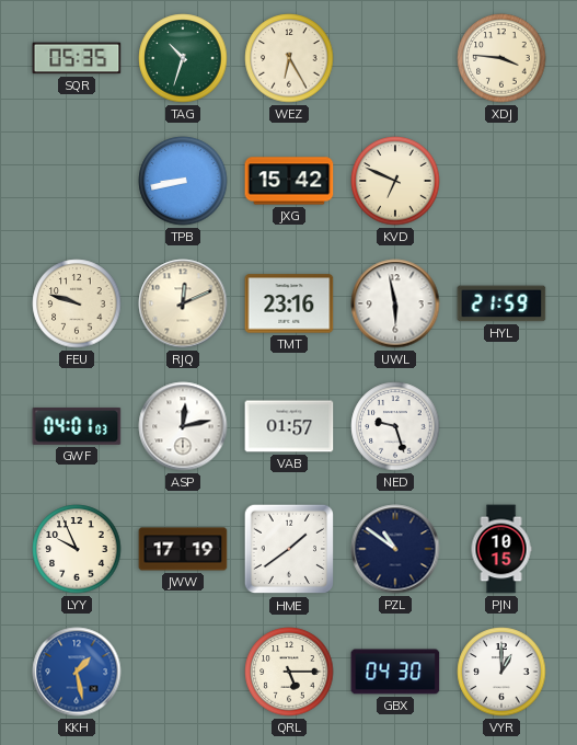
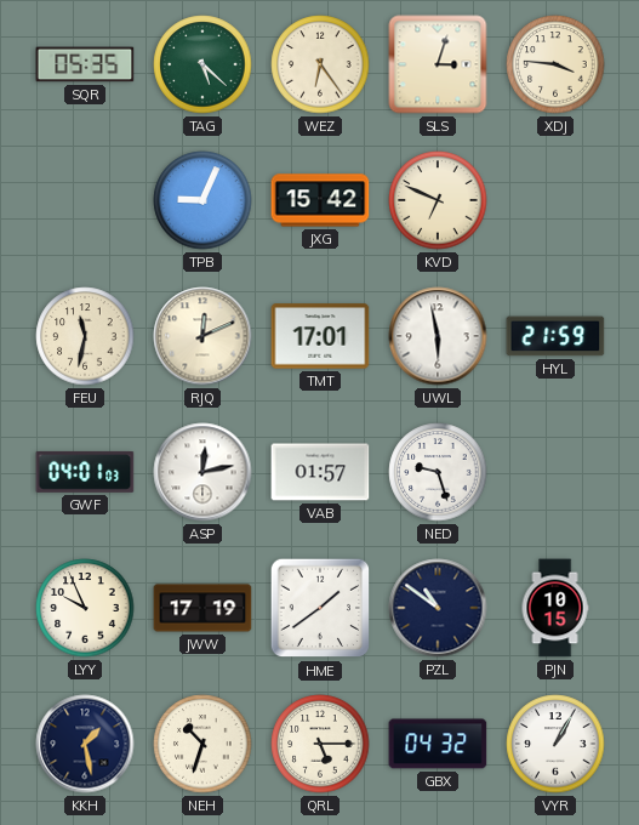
TAG: 10:33 -> 5:22 (202, 64)
WEZ: 6:25 -> 6:24 (320, 64)
SLS: none -> 3:03 (438, 64)
TPB: 8:43 -> 9:04 (202, 200)
FEU: 9:48 -> 11:32 (85, 336)
TMT: 23:16 -> 17:01 (320, 336)
KKH dial: blue -> navy (85, 744)
NEH: none -> 10:33 (202, 744)
GBX: 04:30 -> 04:32 (438, 744)
VYR: 1:00 -> 1:05 (555, 744)
